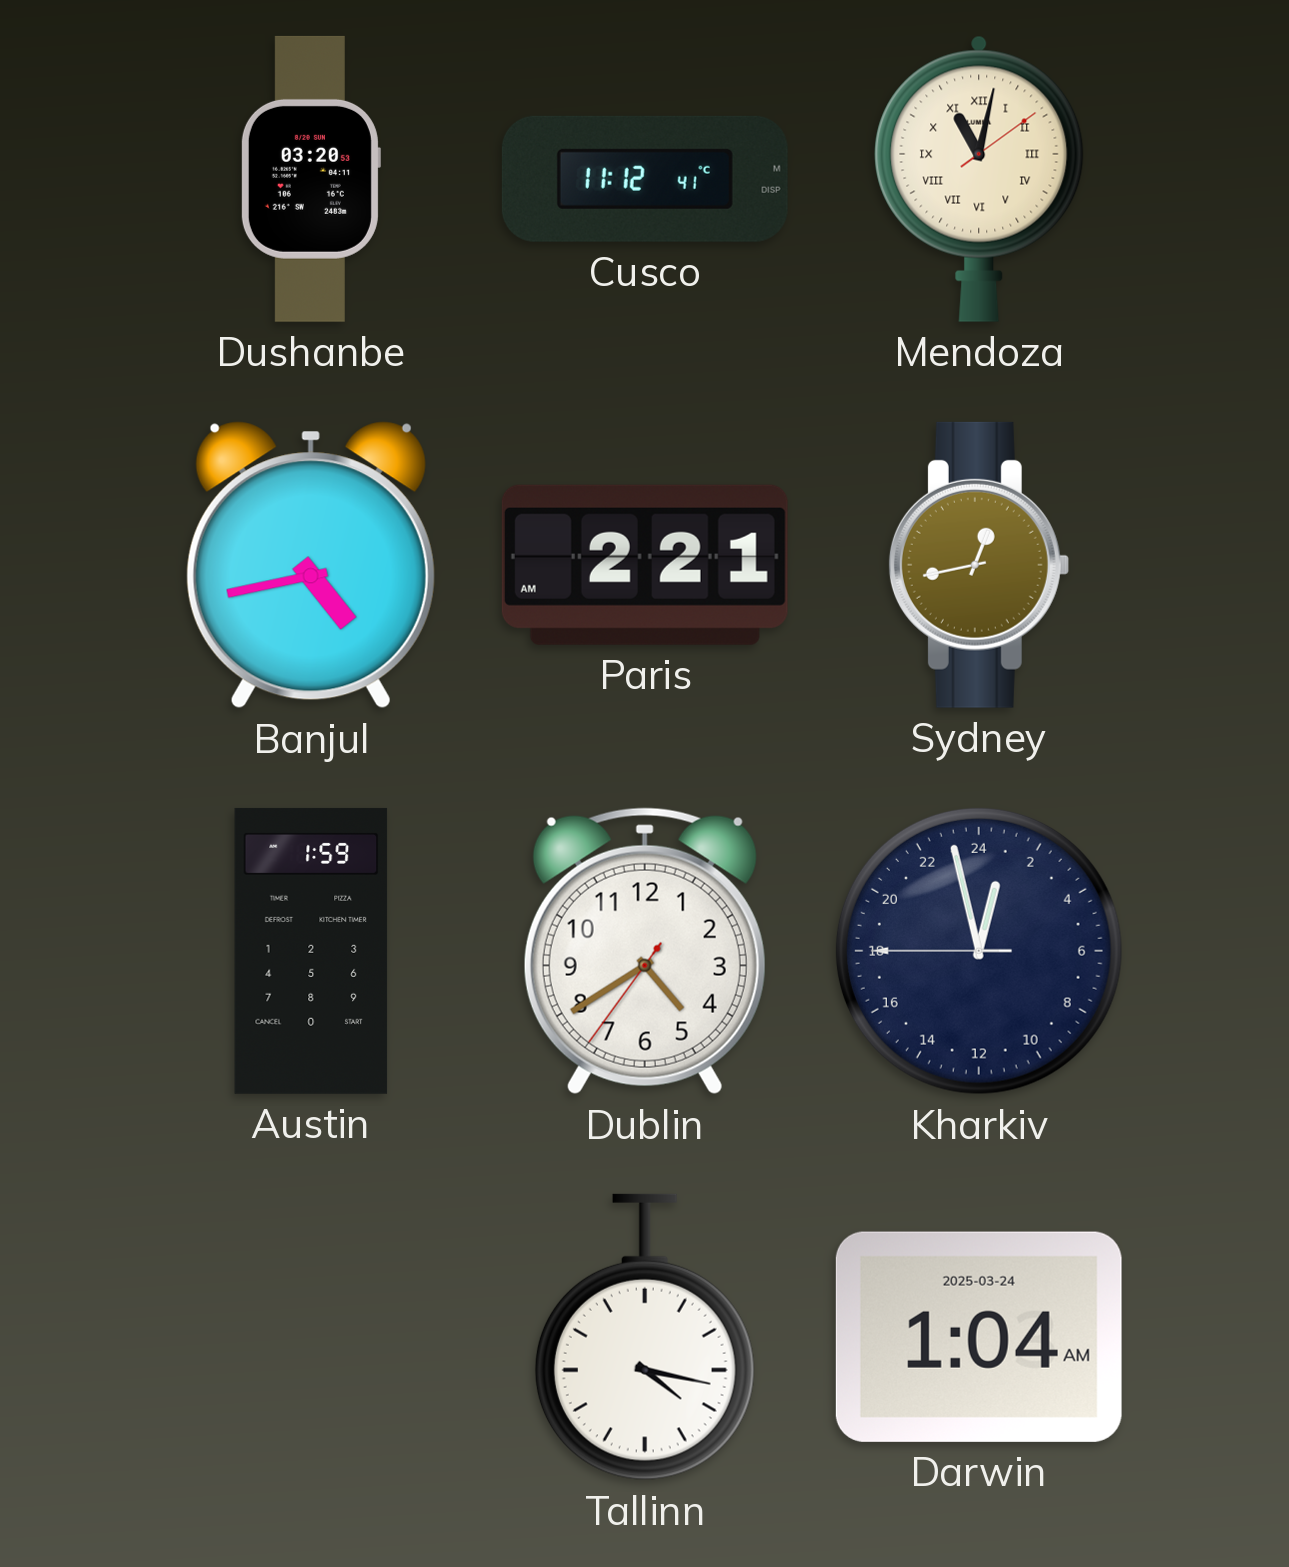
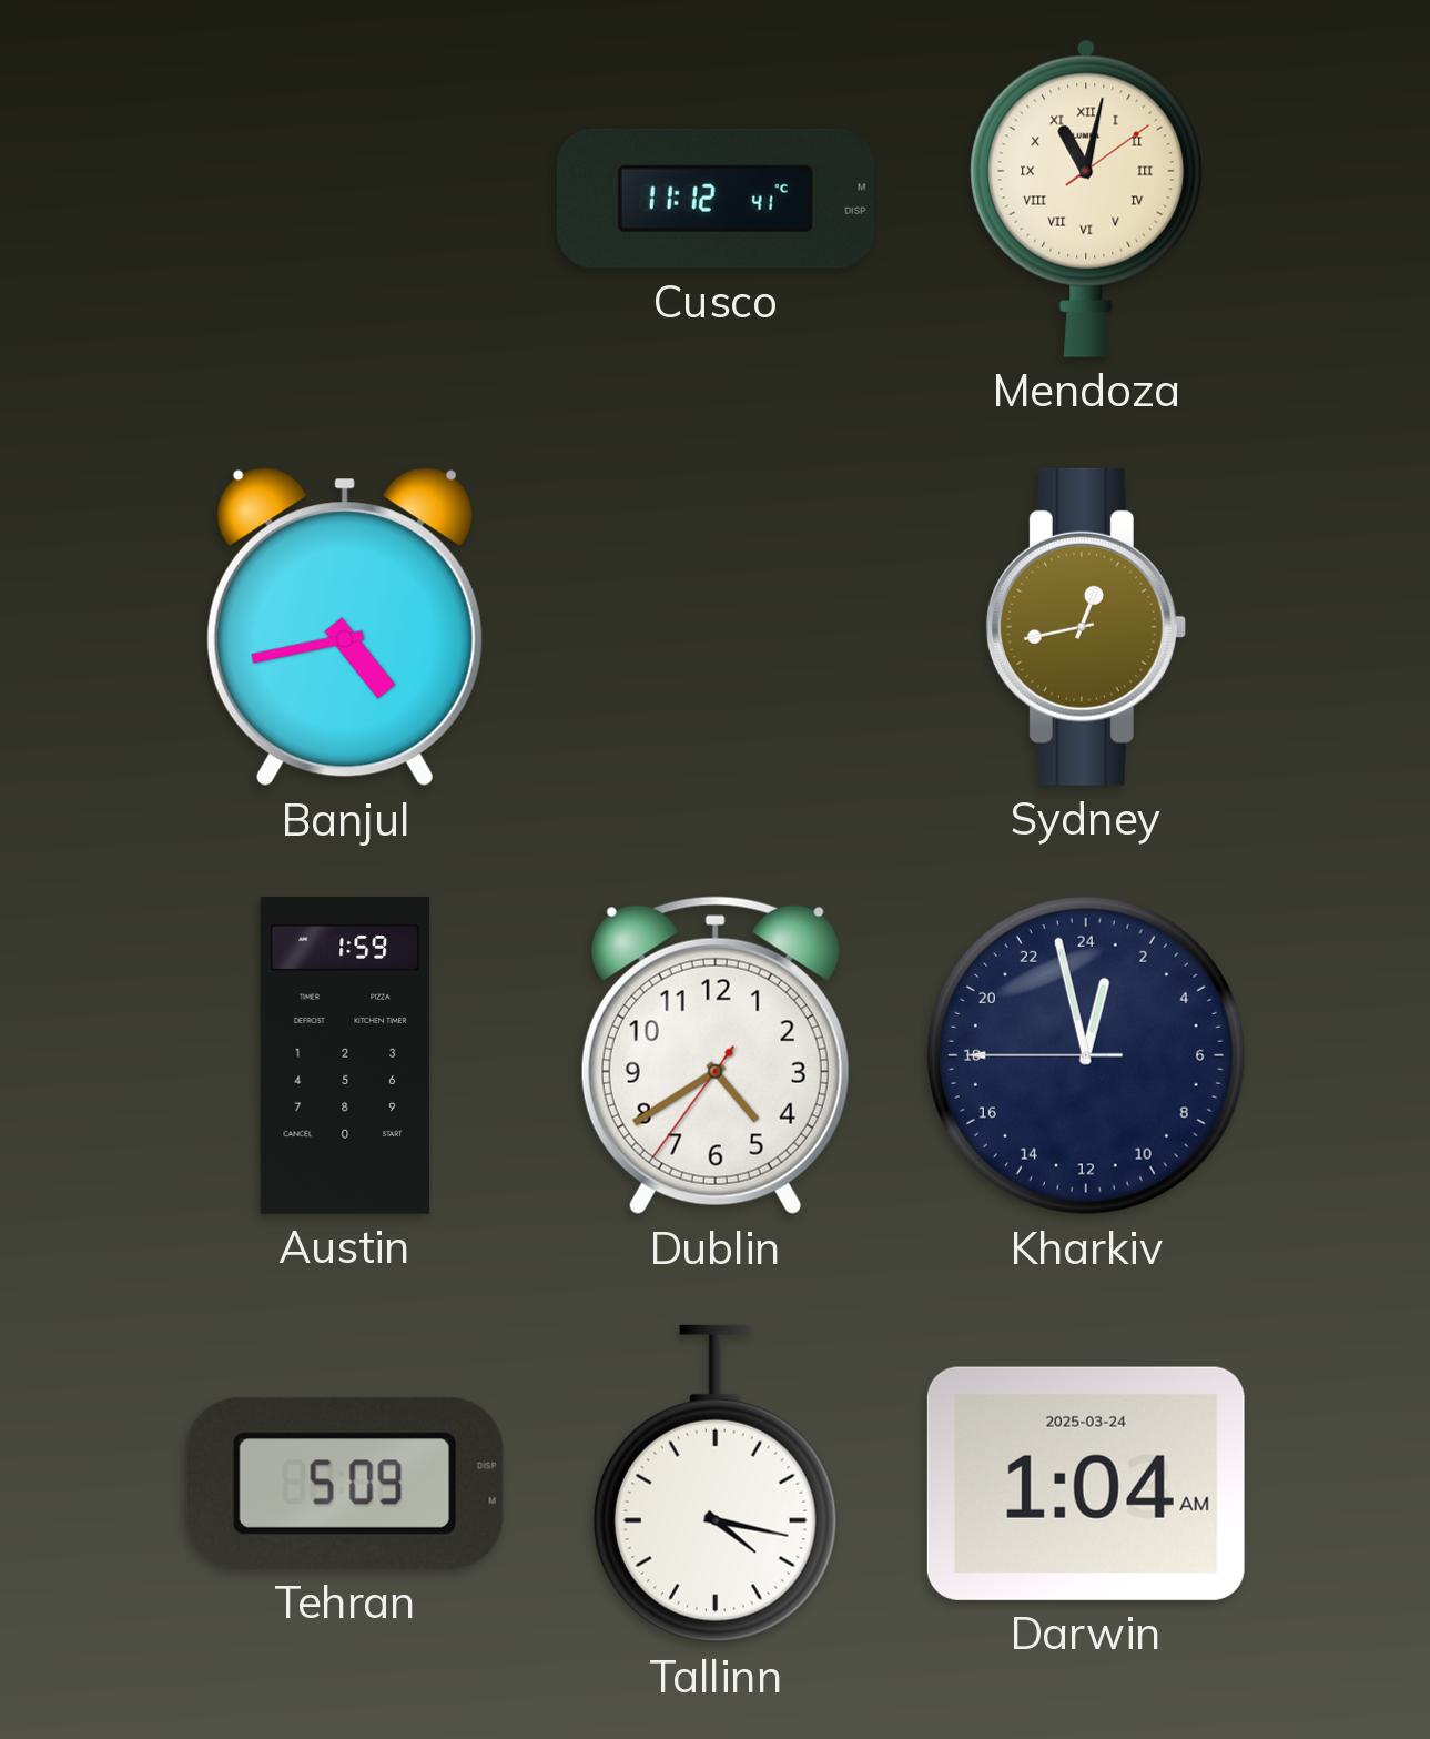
Dushanbe: 03:20 -> none (310, 179)
Paris: 2:21 -> none (645, 565)
Tehran: none -> 5:09 (345, 1484)
